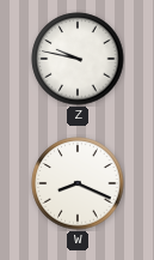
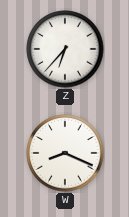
Z: 9:47 -> 6:37 (65, 49)
